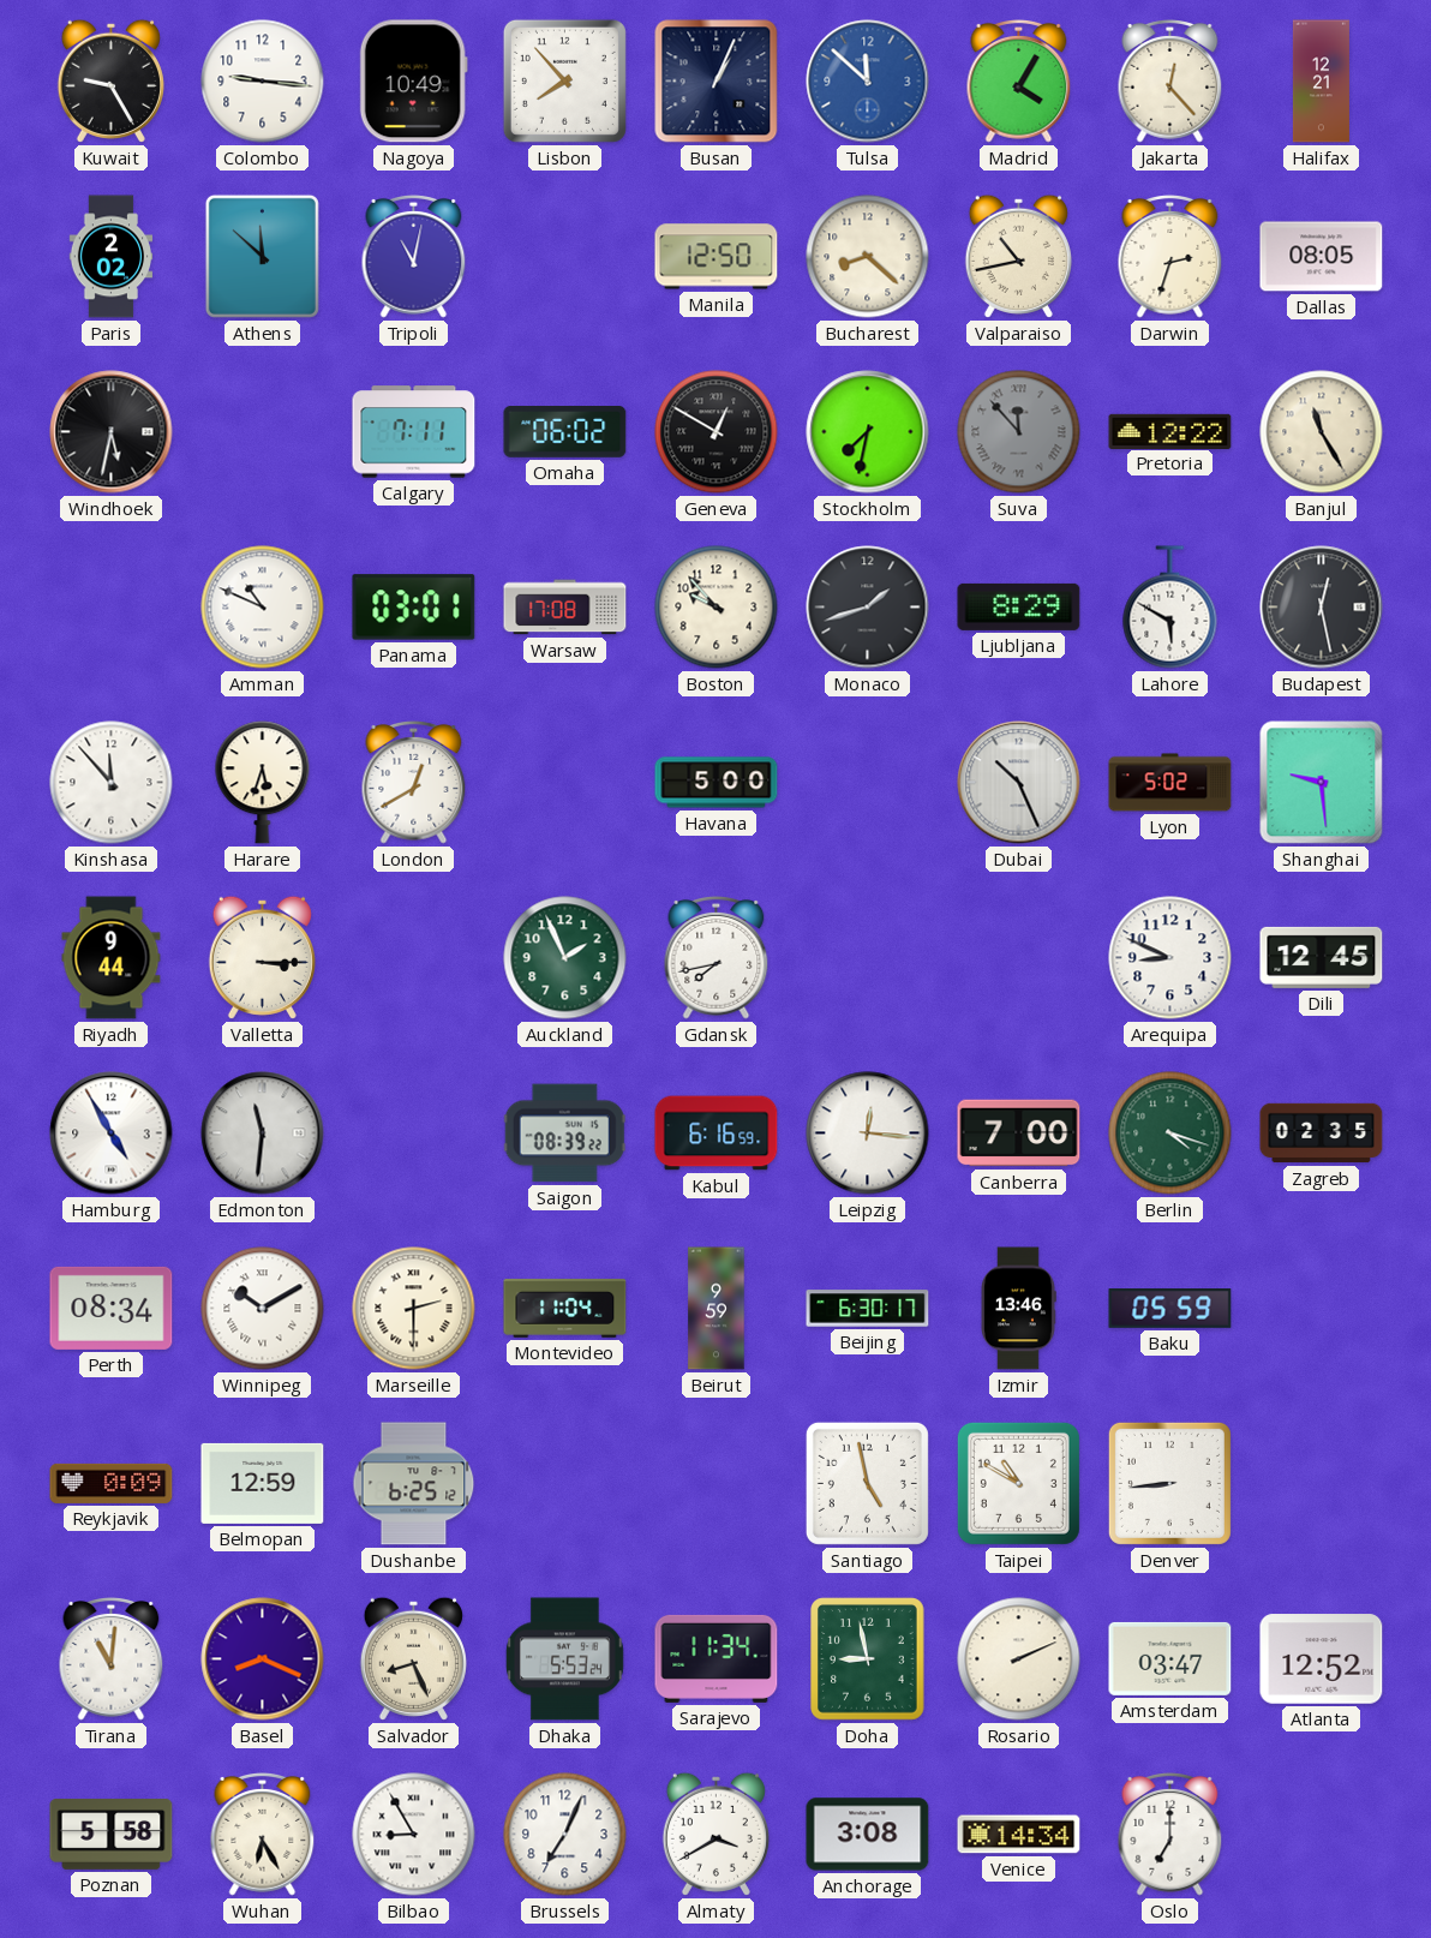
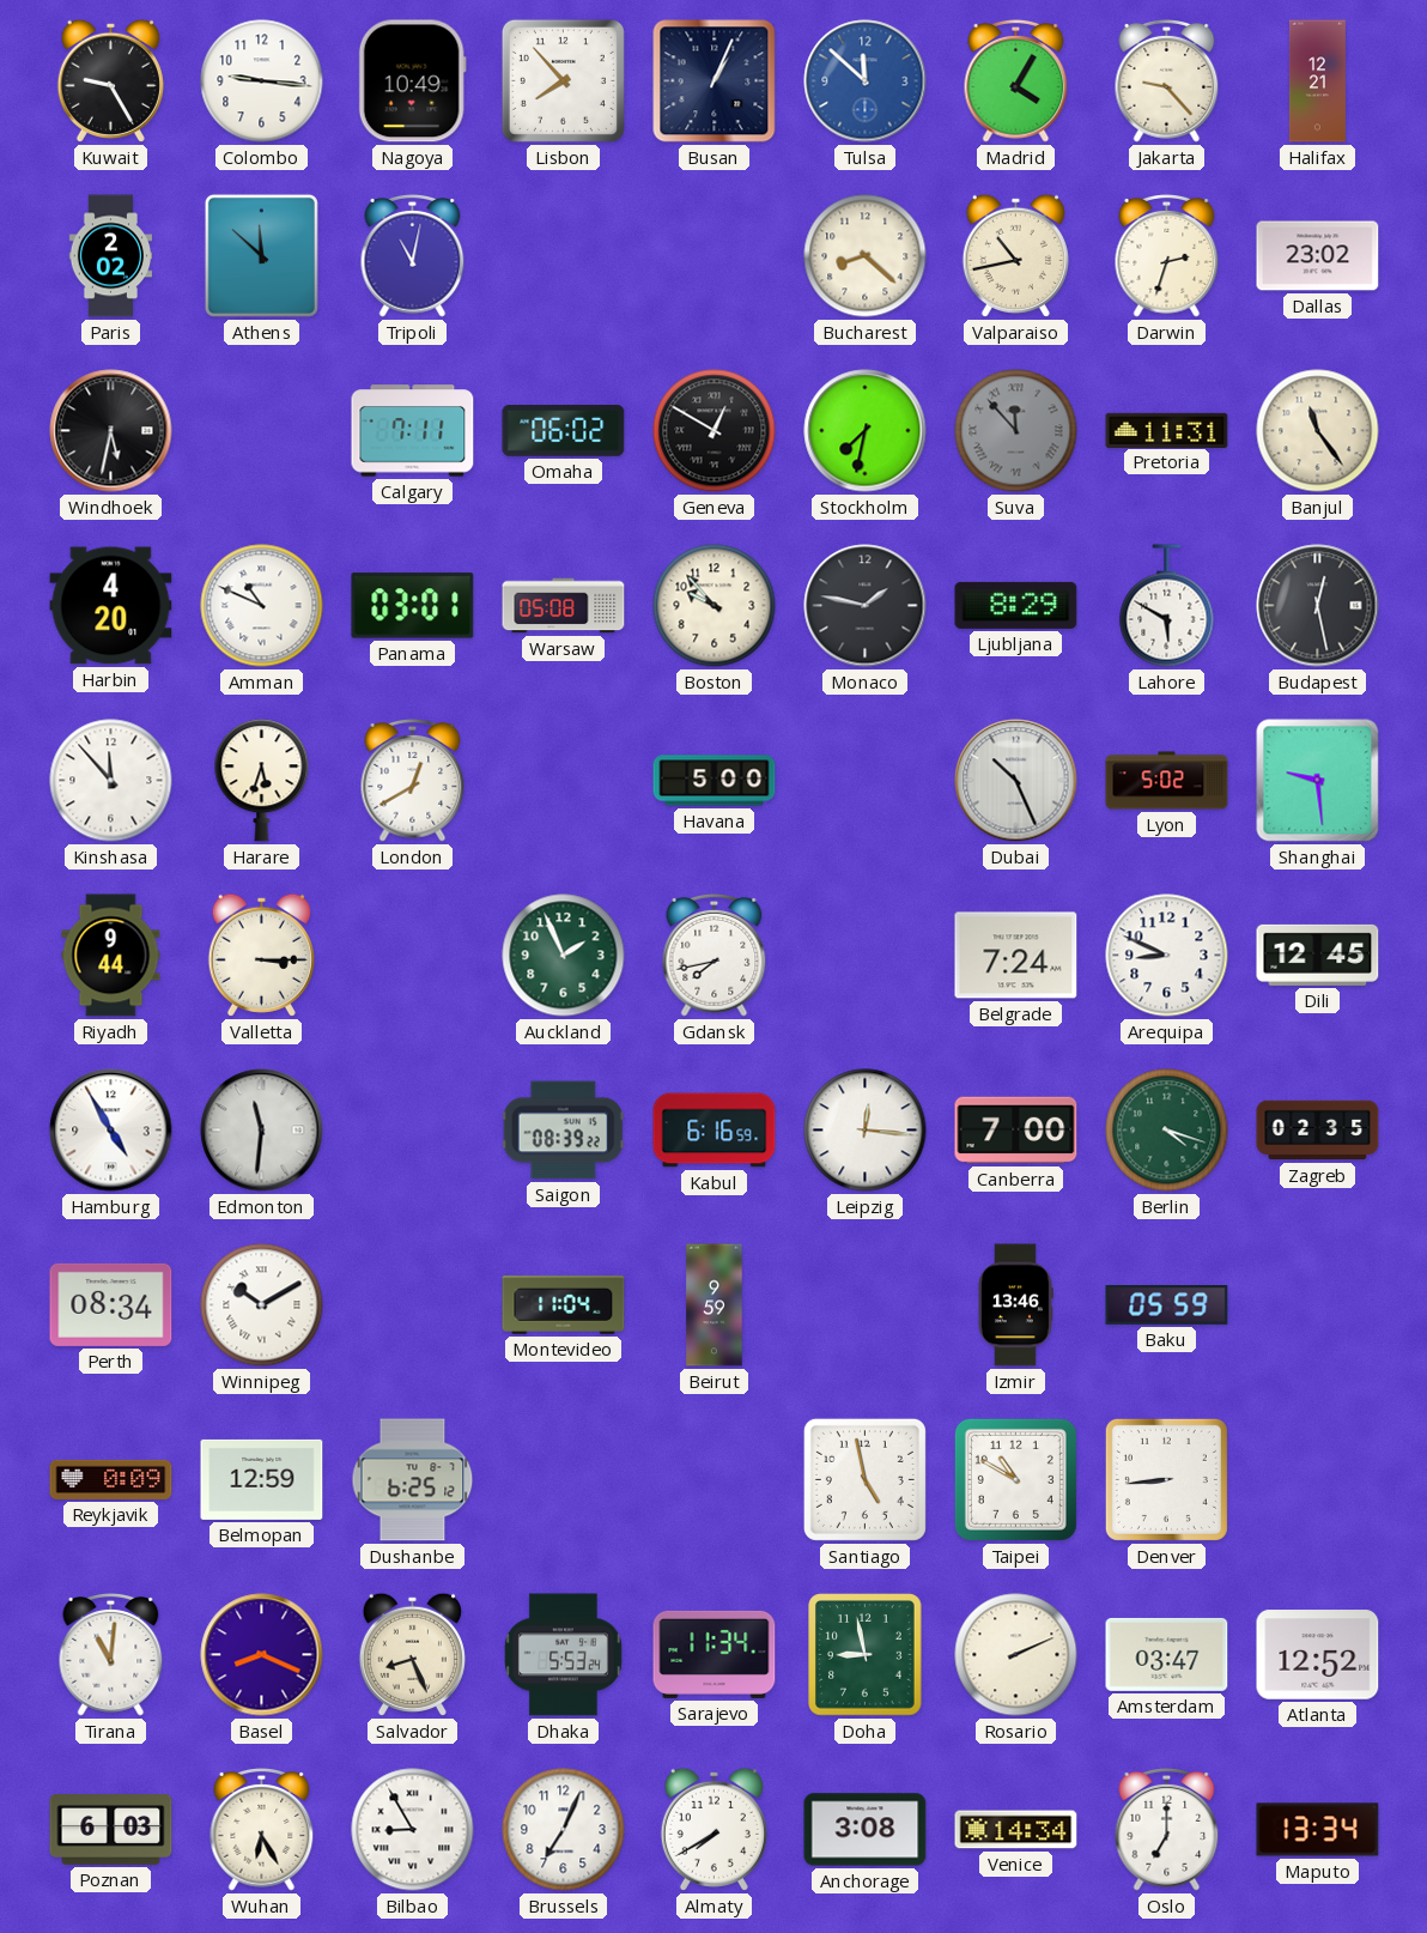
Jakarta: 12:23 -> 9:23 (1167, 81)
Manila: 12:50 -> none (717, 257)
Dallas: 08:05 -> 23:02 (1318, 256)
Pretoria: 12:22 -> 11:31 (1167, 430)
Banjul: 11:25 -> 11:24 (1318, 431)
Harbin: none -> 4:20 (111, 606)
Warsaw: 17:08 -> 05:08 (564, 606)
Monaco: 1:42 -> 1:47 (866, 606)
Belgrade: none -> 7:24 (1016, 956)
Marseille: 2:30 -> none (414, 1309)
Beijing: 6:30 -> none (868, 1309)
Poznan: 5:58 -> 6:03 (111, 1830)
Almaty: 3:40 -> 7:40 (713, 1829)
Maputo: none -> 13:34 (1318, 1830)
